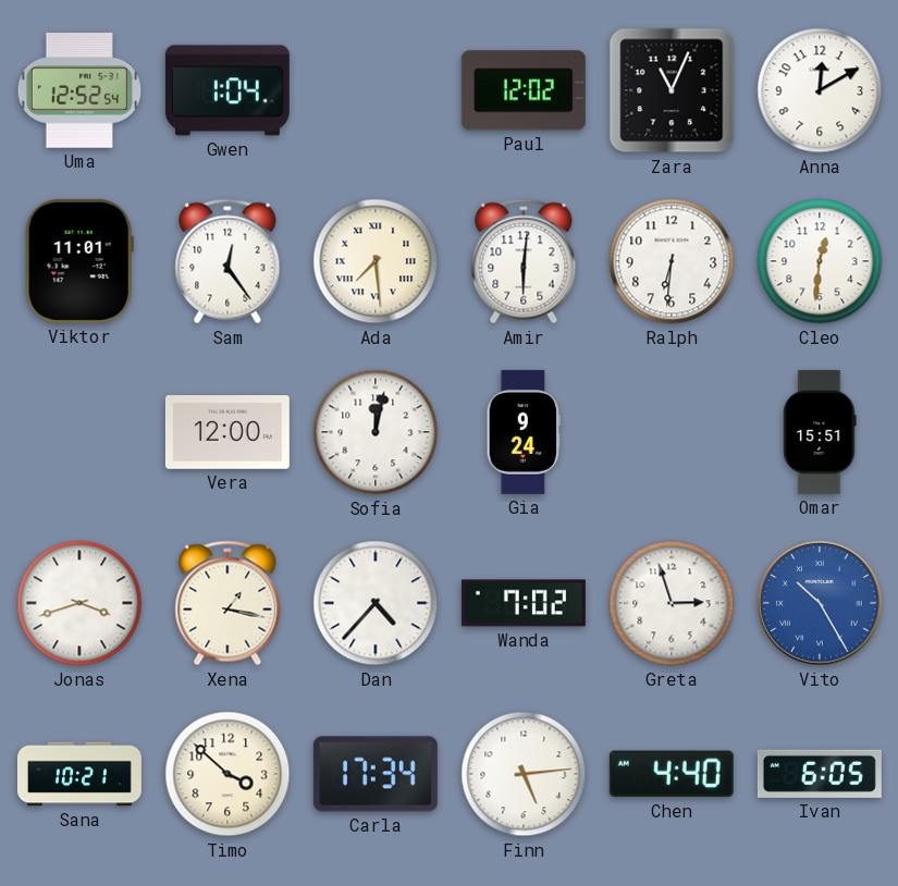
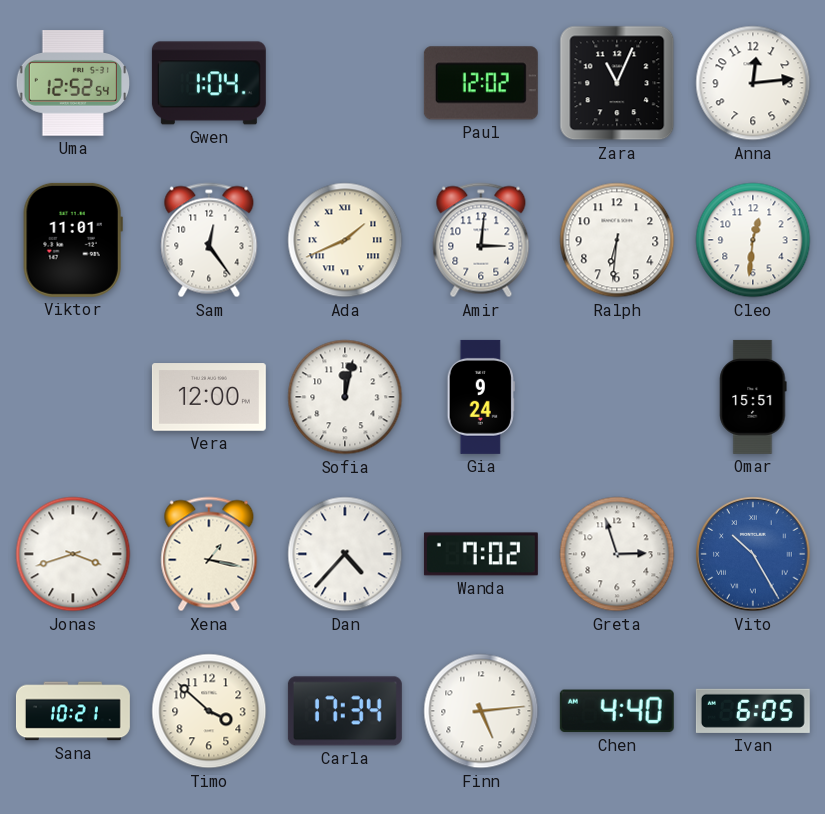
Anna: 12:10 -> 12:14 (753, 83)
Ada: 7:29 -> 1:41 (345, 240)
Amir: 6:01 -> 3:01 (481, 240)
